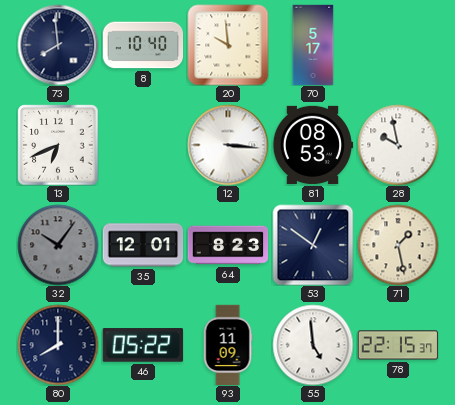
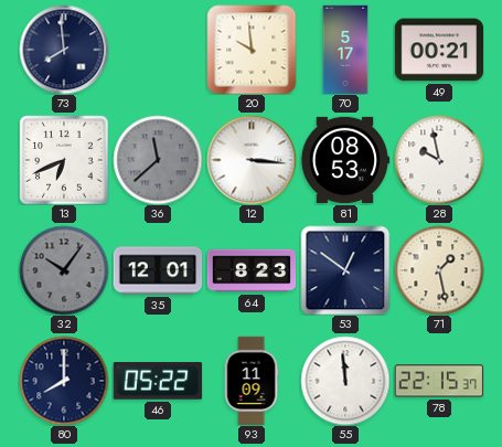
8: 10:40 -> none (143, 45)
49: none -> 00:21 (439, 50)
36: none -> 11:38 (158, 160)
55: 4:59 -> 11:59 (345, 381)
